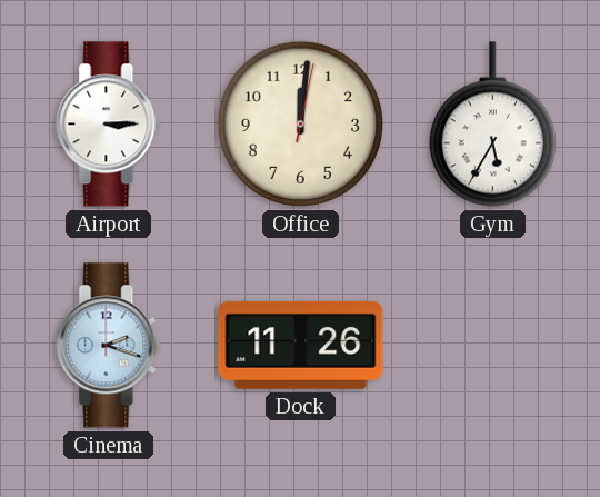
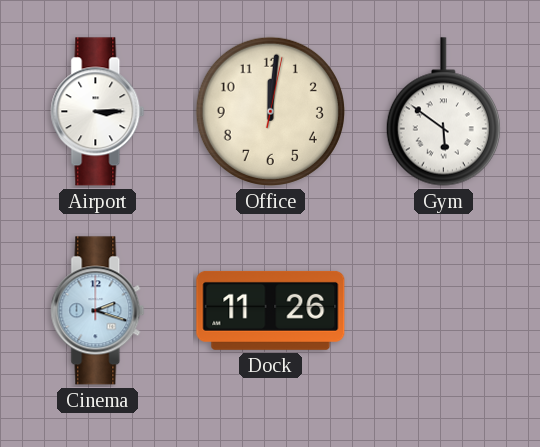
Gym: 5:35 -> 5:51 (443, 112)
